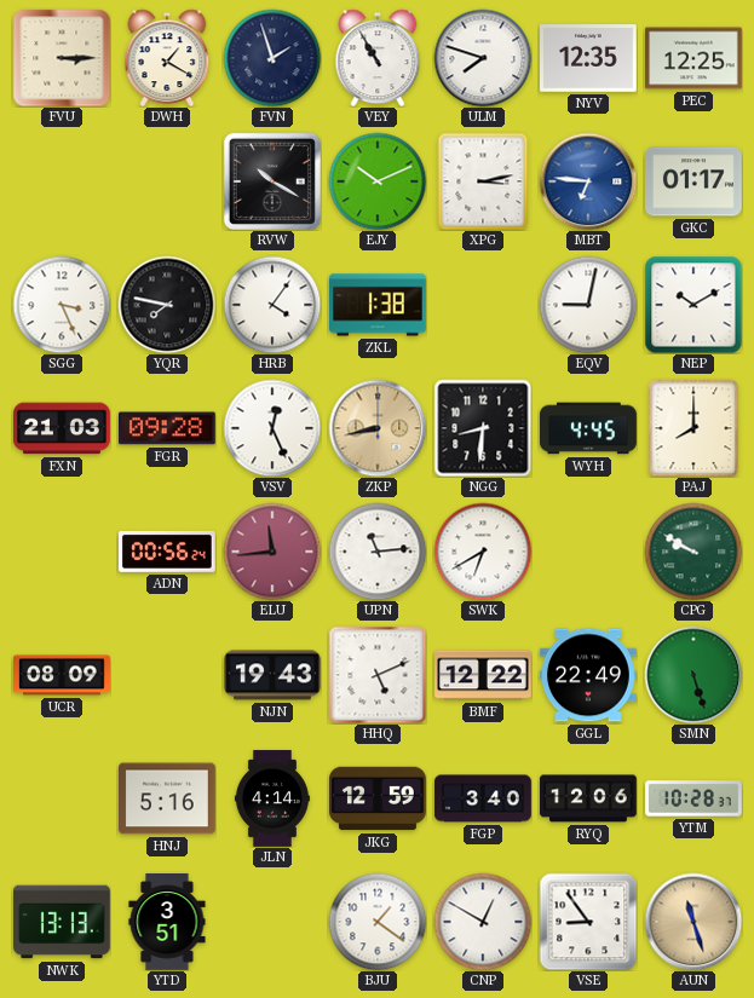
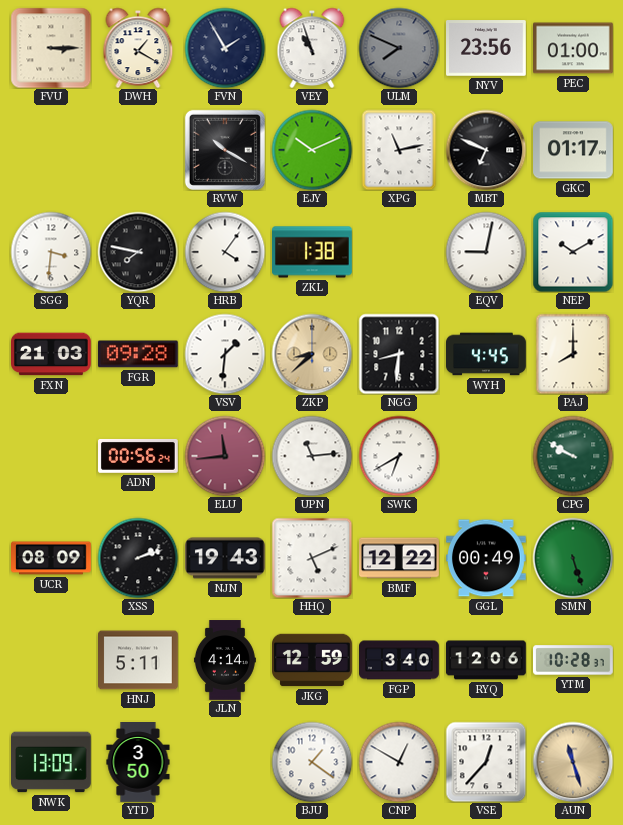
FVN: 1:57 -> 1:55 (225, 48)
VEY: 10:55 -> 10:57 (312, 48)
ULM: 7:48 -> 7:49 (399, 48)
ULM dial: white -> grey (399, 48)
NYV: 12:35 -> 23:56 (487, 48)
PEC: 12:25 -> 01:00 (574, 48)
XPG: 3:13 -> 11:13 (399, 150)
MBT: 6:46 -> 6:49 (486, 150)
MBT dial: blue -> black (486, 150)
SGG: 3:26 -> 3:31 (51, 252)
VSV: 12:26 -> 1:31 (225, 354)
ZKP: 8:43 -> 8:38 (312, 354)
XSS: none -> 2:12 (138, 558)
GGL: 22:49 -> 00:49 (487, 558)
HNJ: 5:16 -> 5:11 (139, 660)
NWK: 13:13 -> 13:09 (52, 762)
YTD: 3:51 -> 3:50 (138, 763)
VSE: 8:54 -> 12:37 (486, 762)
